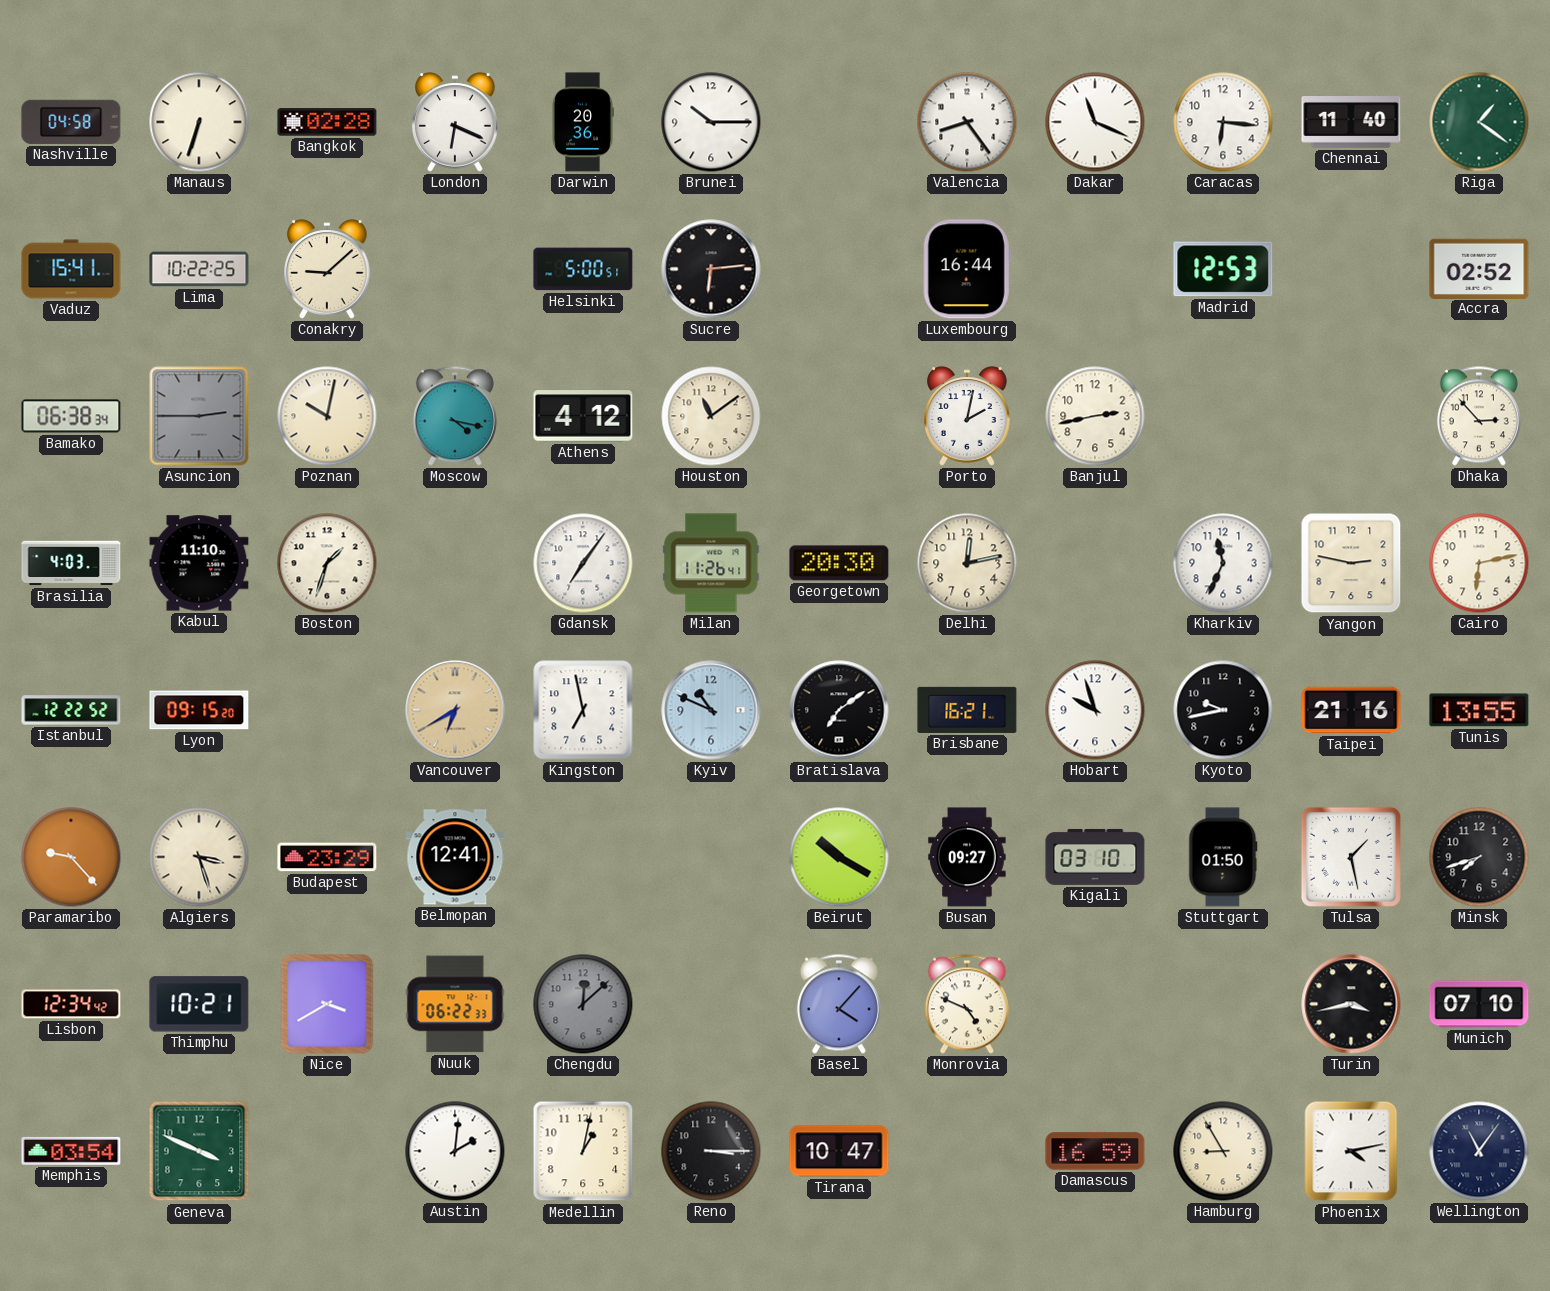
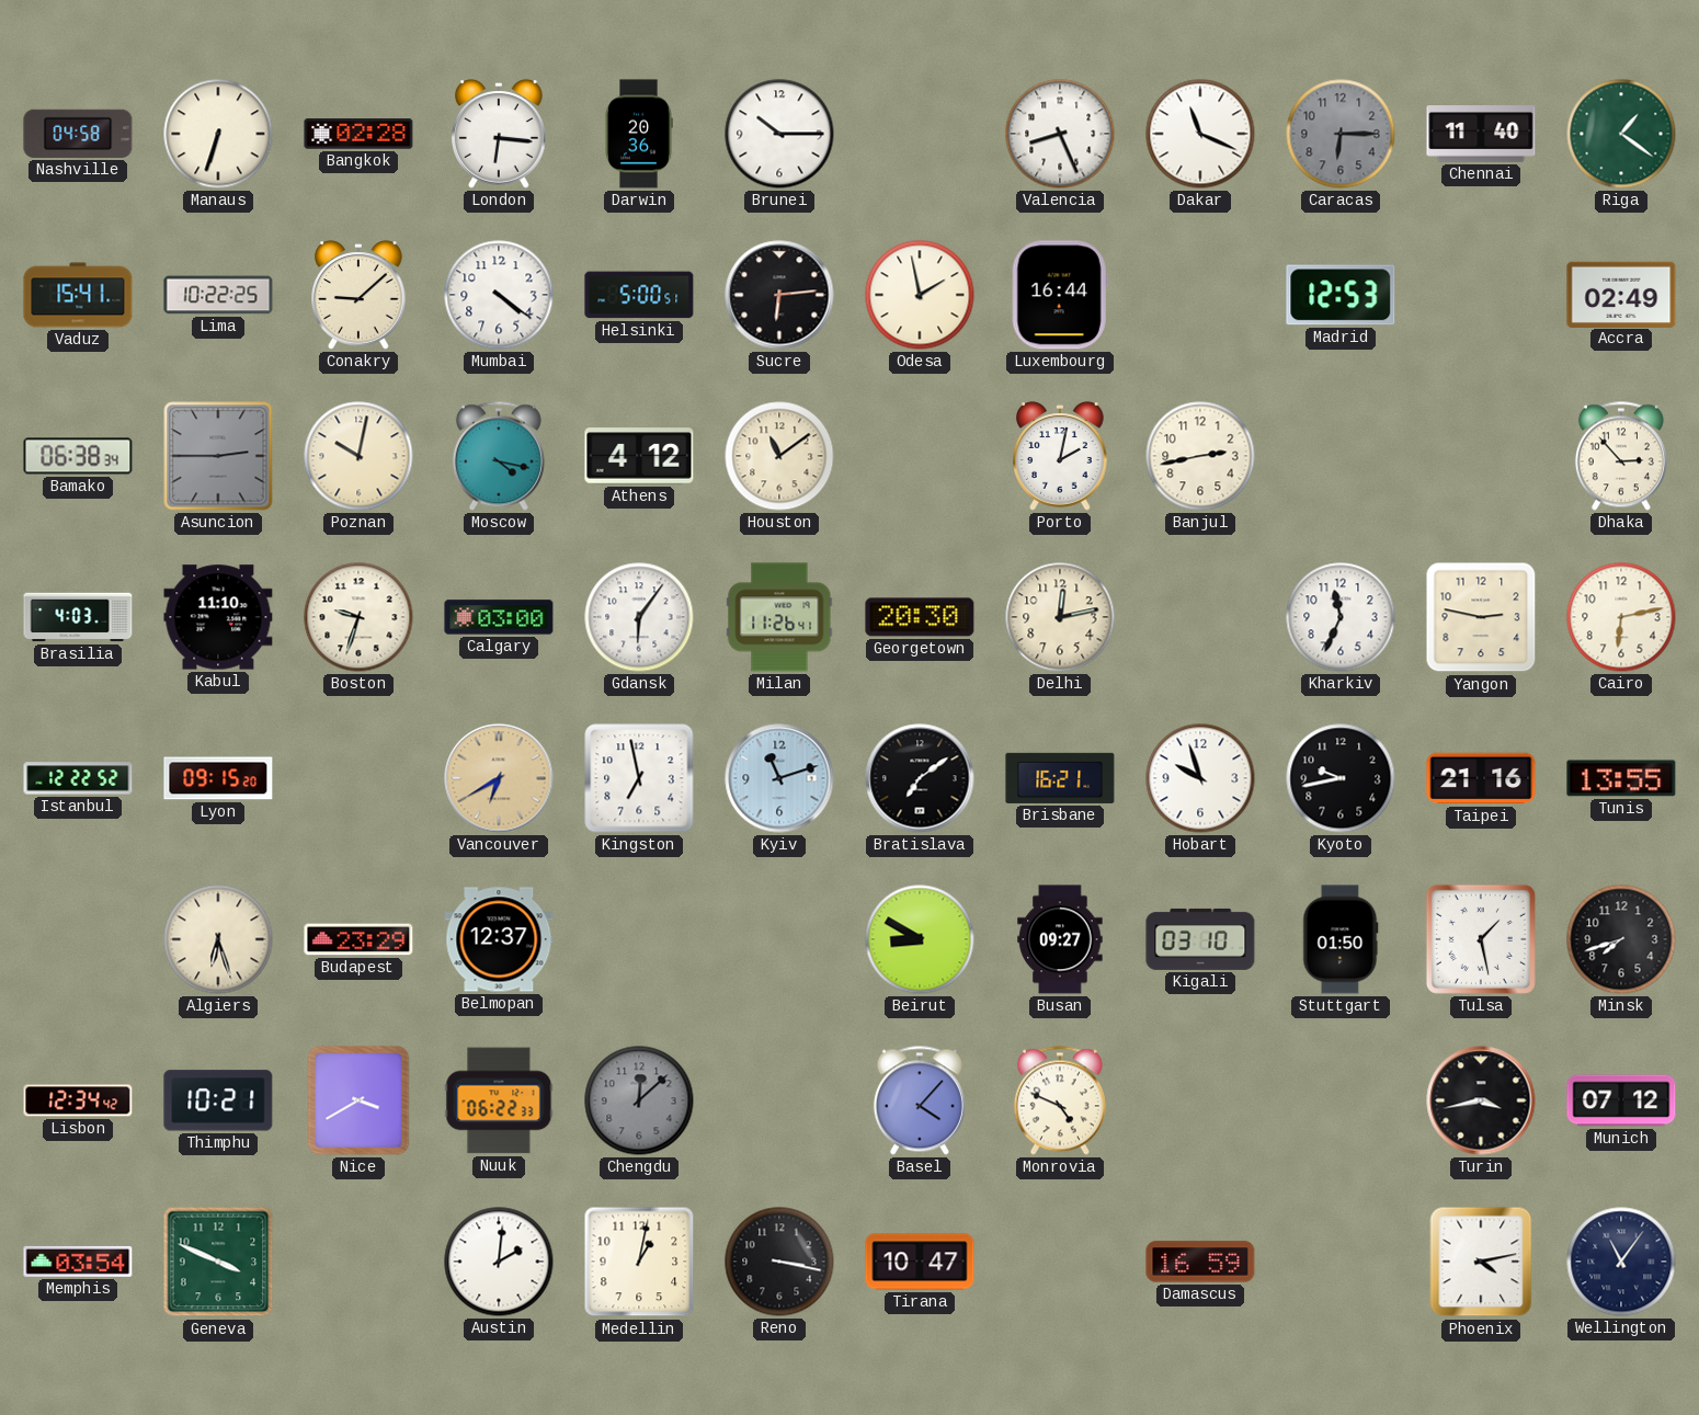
London: 6:19 -> 6:16 (499, 134)
Valencia: 8:24 -> 8:26 (1060, 134)
Caracas: 6:16 -> 6:15 (1341, 134)
Caracas dial: white -> grey (1341, 134)
Mumbai: none -> 4:21 (499, 295)
Odesa: none -> 1:58 (920, 295)
Accra: 02:52 -> 02:49 (1621, 294)
Boston: 1:33 -> 9:33 (358, 617)
Calgary: none -> 03:00 (499, 617)
Gdansk: 7:06 -> 6:06 (639, 617)
Kyiv: 10:49 -> 11:12 (779, 778)
Paramaribo: 9:23 -> none (71, 857)
Algiers: 3:27 -> 6:27 (218, 939)
Belmopan: 12:41 -> 12:37 (499, 939)
Beirut: 10:20 -> 8:50 (920, 939)
Munich: 07:10 -> 07:12 (1621, 1100)
Reno: 3:15 -> 3:17 (779, 1262)
Hamburg: 8:55 -> none (1223, 1151)
